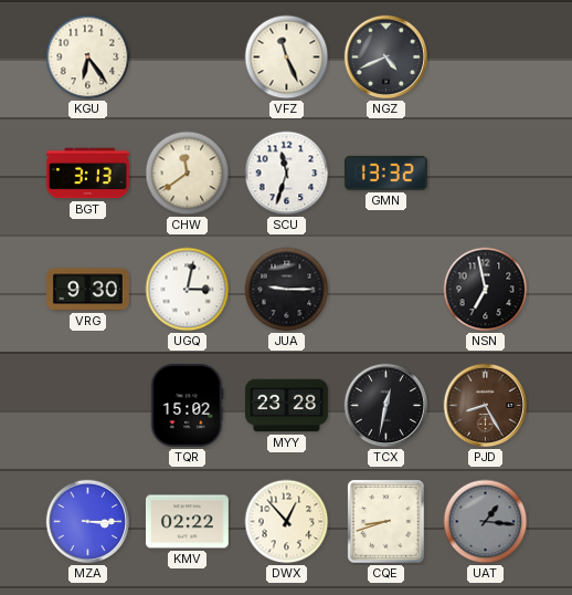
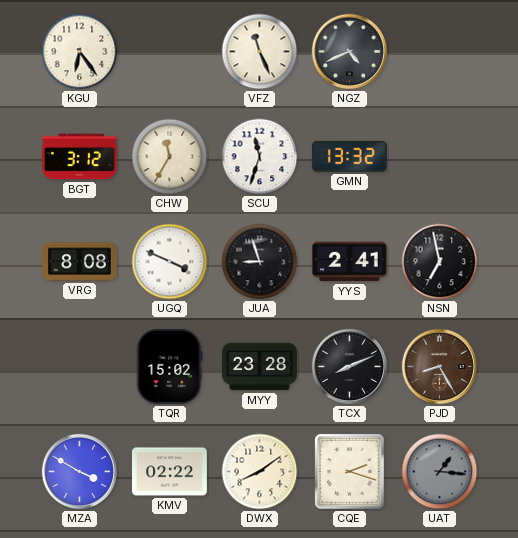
BGT: 3:13 -> 3:12 (80, 157)
CHW: 11:39 -> 11:35 (170, 157)
VRG: 9:30 -> 8:08 (80, 262)
UGQ: 3:02 -> 3:49 (170, 262)
JUA: 9:15 -> 8:57 (260, 262)
YYS: none -> 2:41 (349, 262)
TCX: 12:32 -> 8:11 (350, 367)
MZA: 3:15 -> 3:50 (80, 472)
DWX: 12:53 -> 8:09 (260, 472)
CQE: 8:42 -> 2:18 (350, 472)
